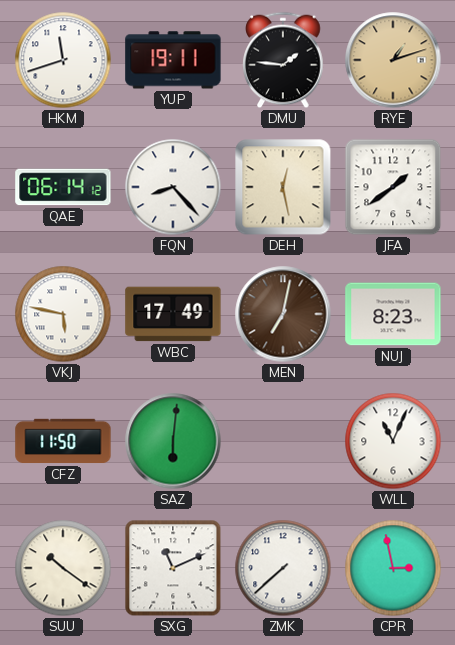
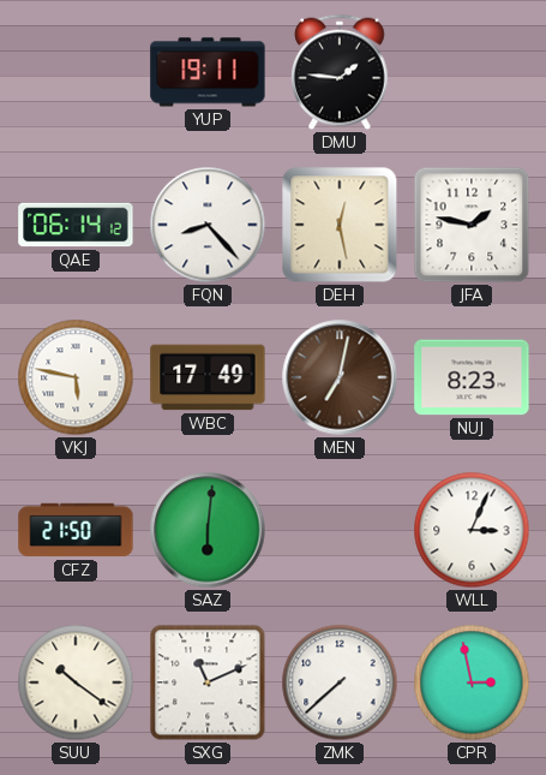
HKM: 11:42 -> none (63, 60)
RYE: 1:12 -> none (393, 60)
JFA: 1:39 -> 1:47 (472, 225)
CFZ: 11:50 -> 21:50 (76, 530)
WLL: 11:04 -> 3:04 (472, 530)
